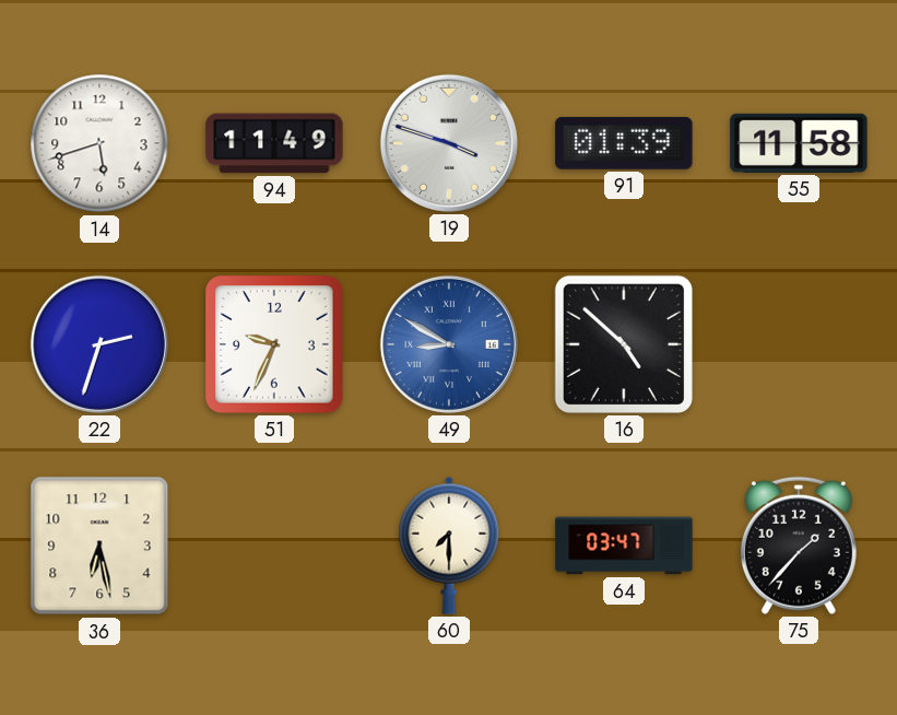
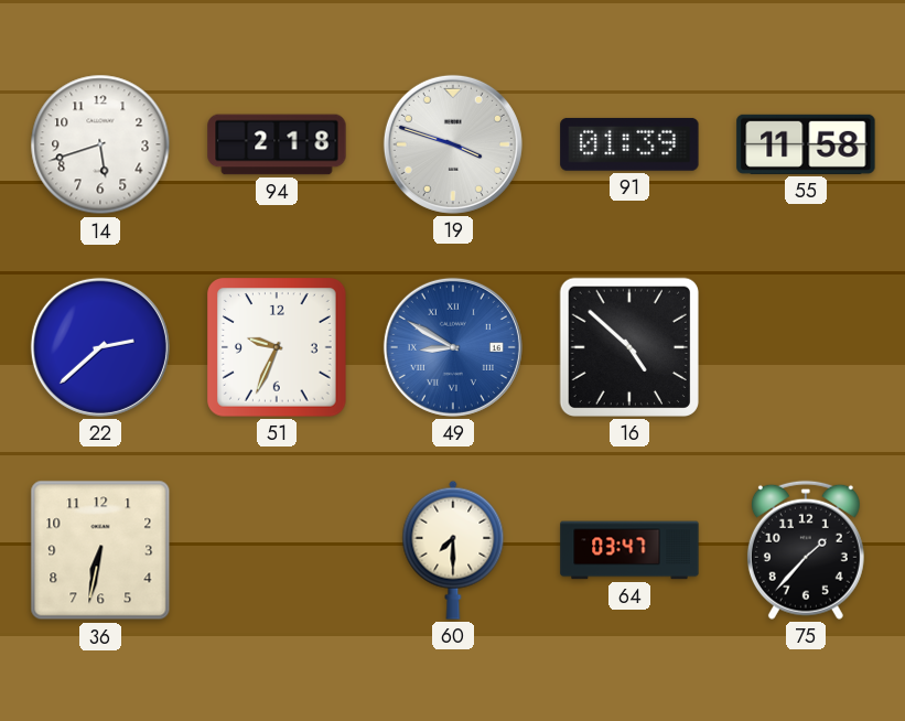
94: 11:49 -> 2:18 (277, 144)
22: 2:33 -> 2:38 (100, 347)
36: 6:28 -> 6:32 (100, 550)
